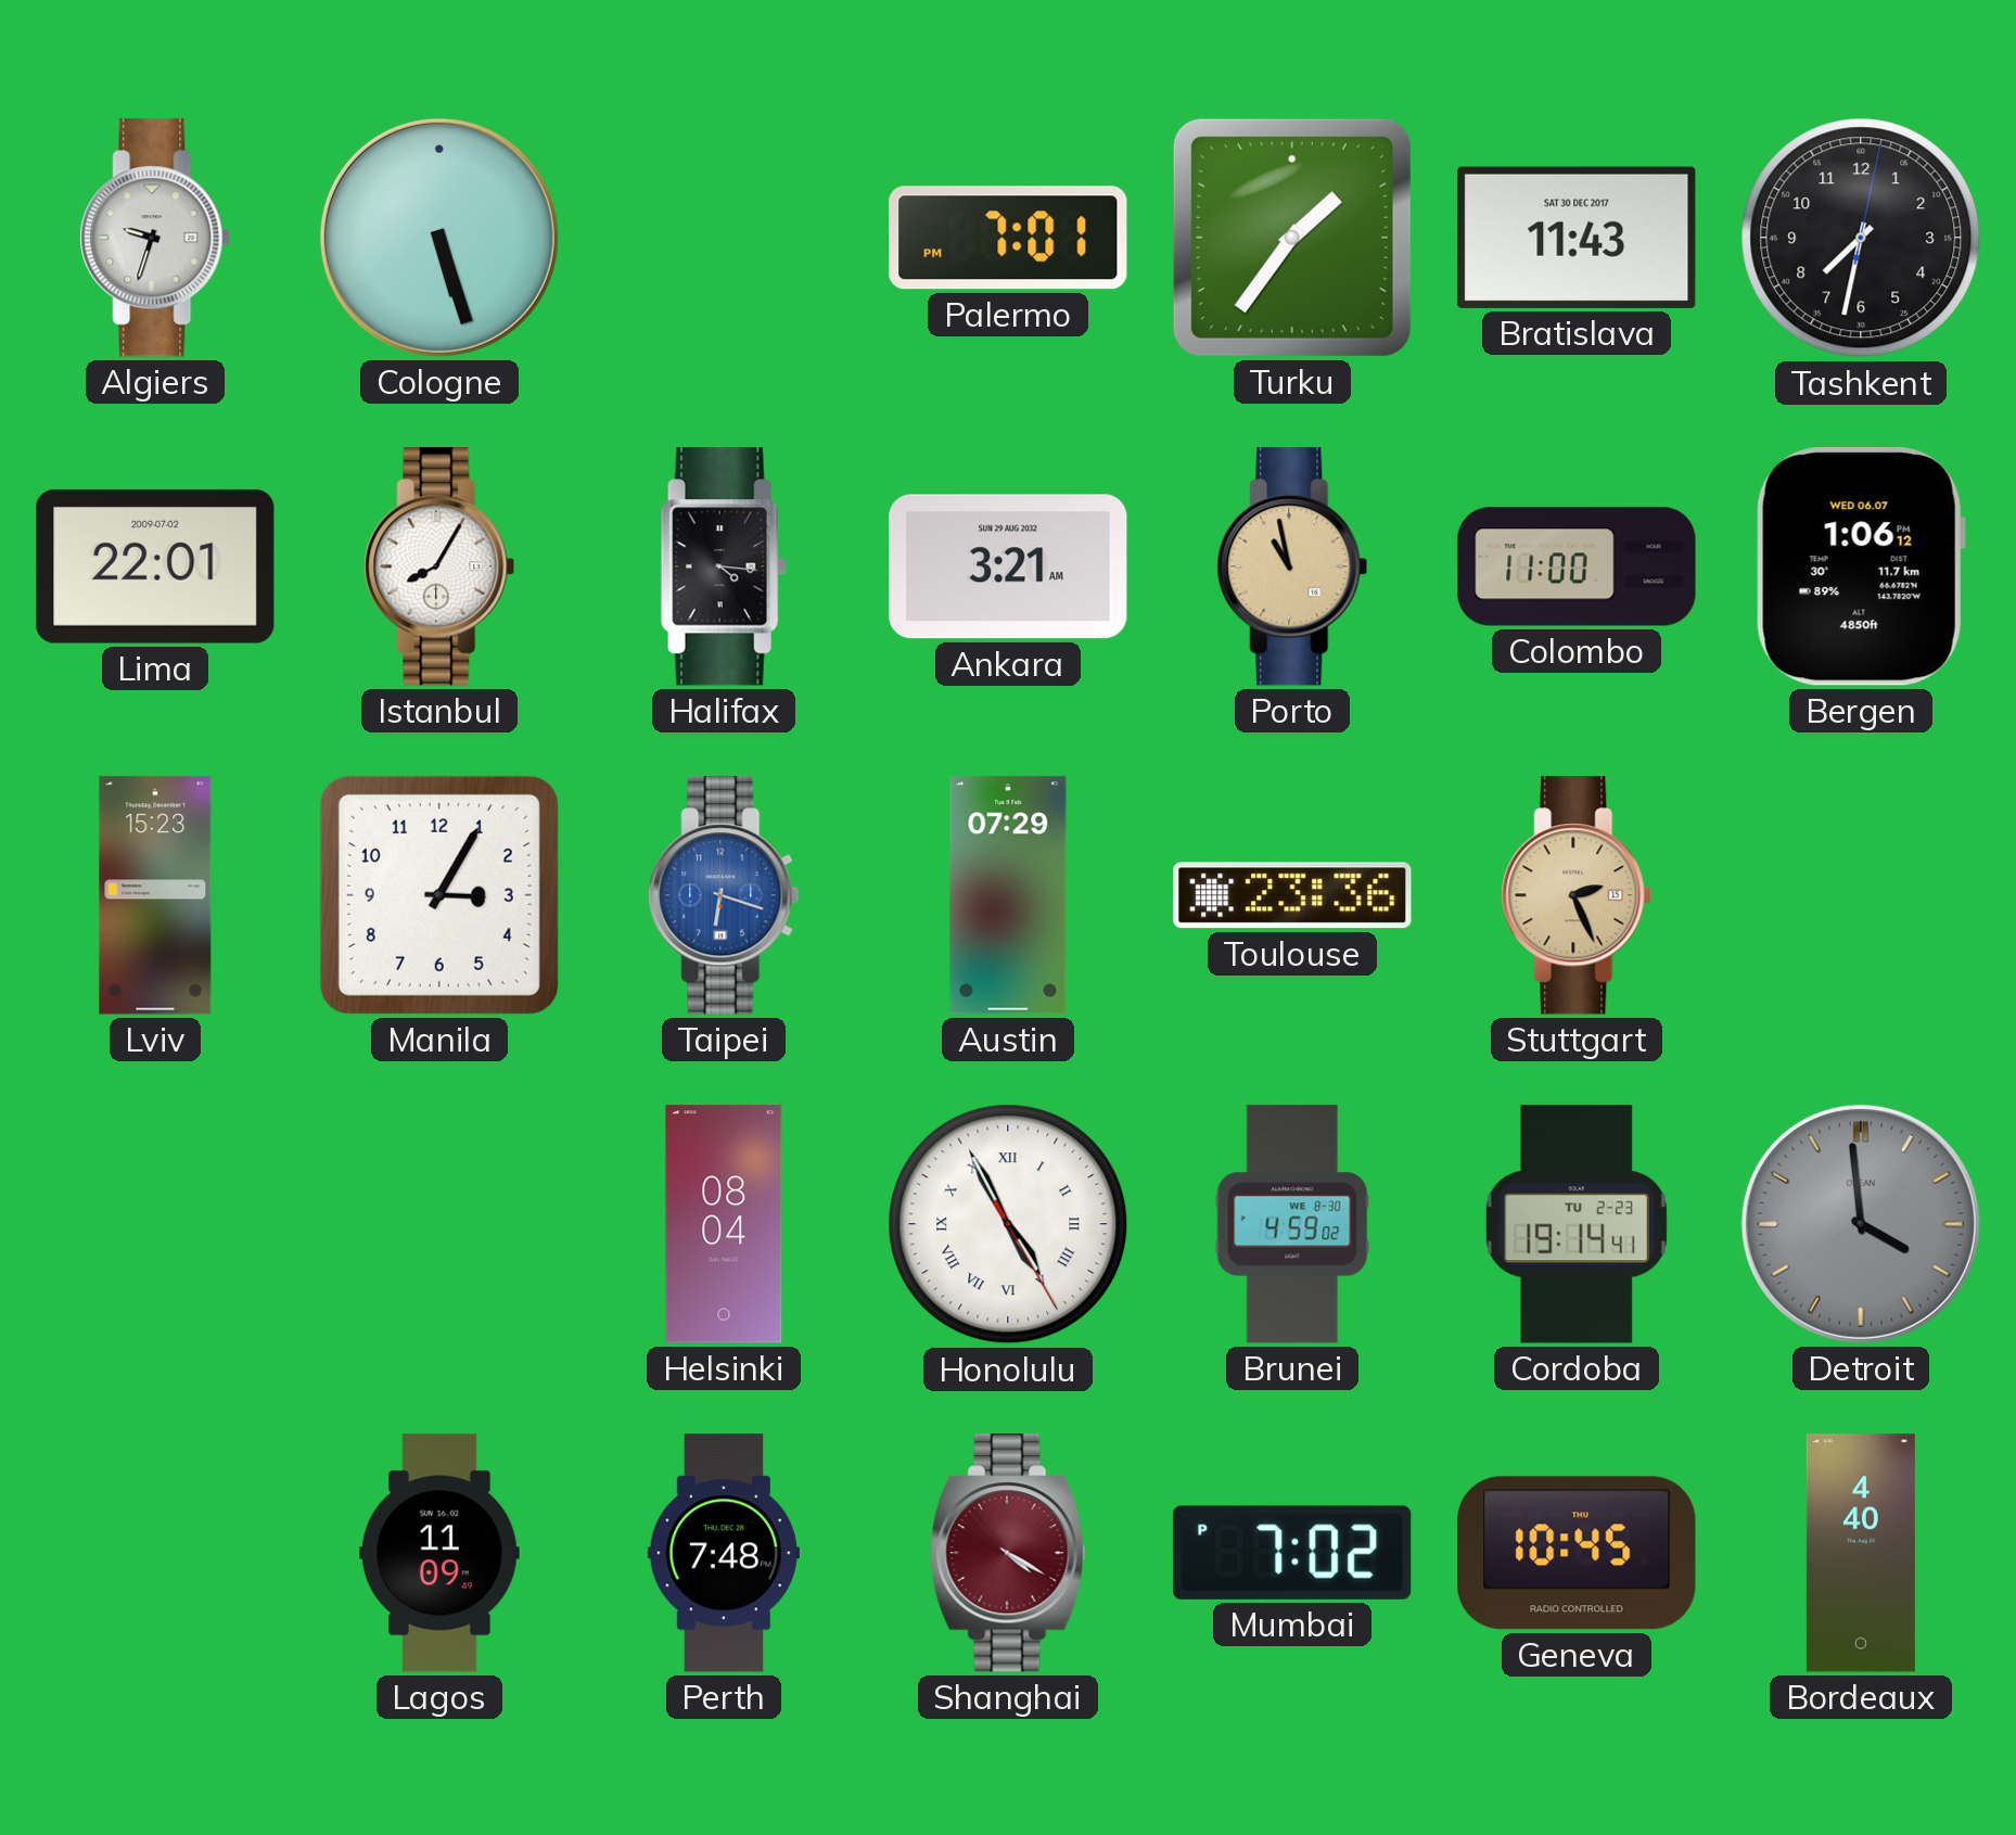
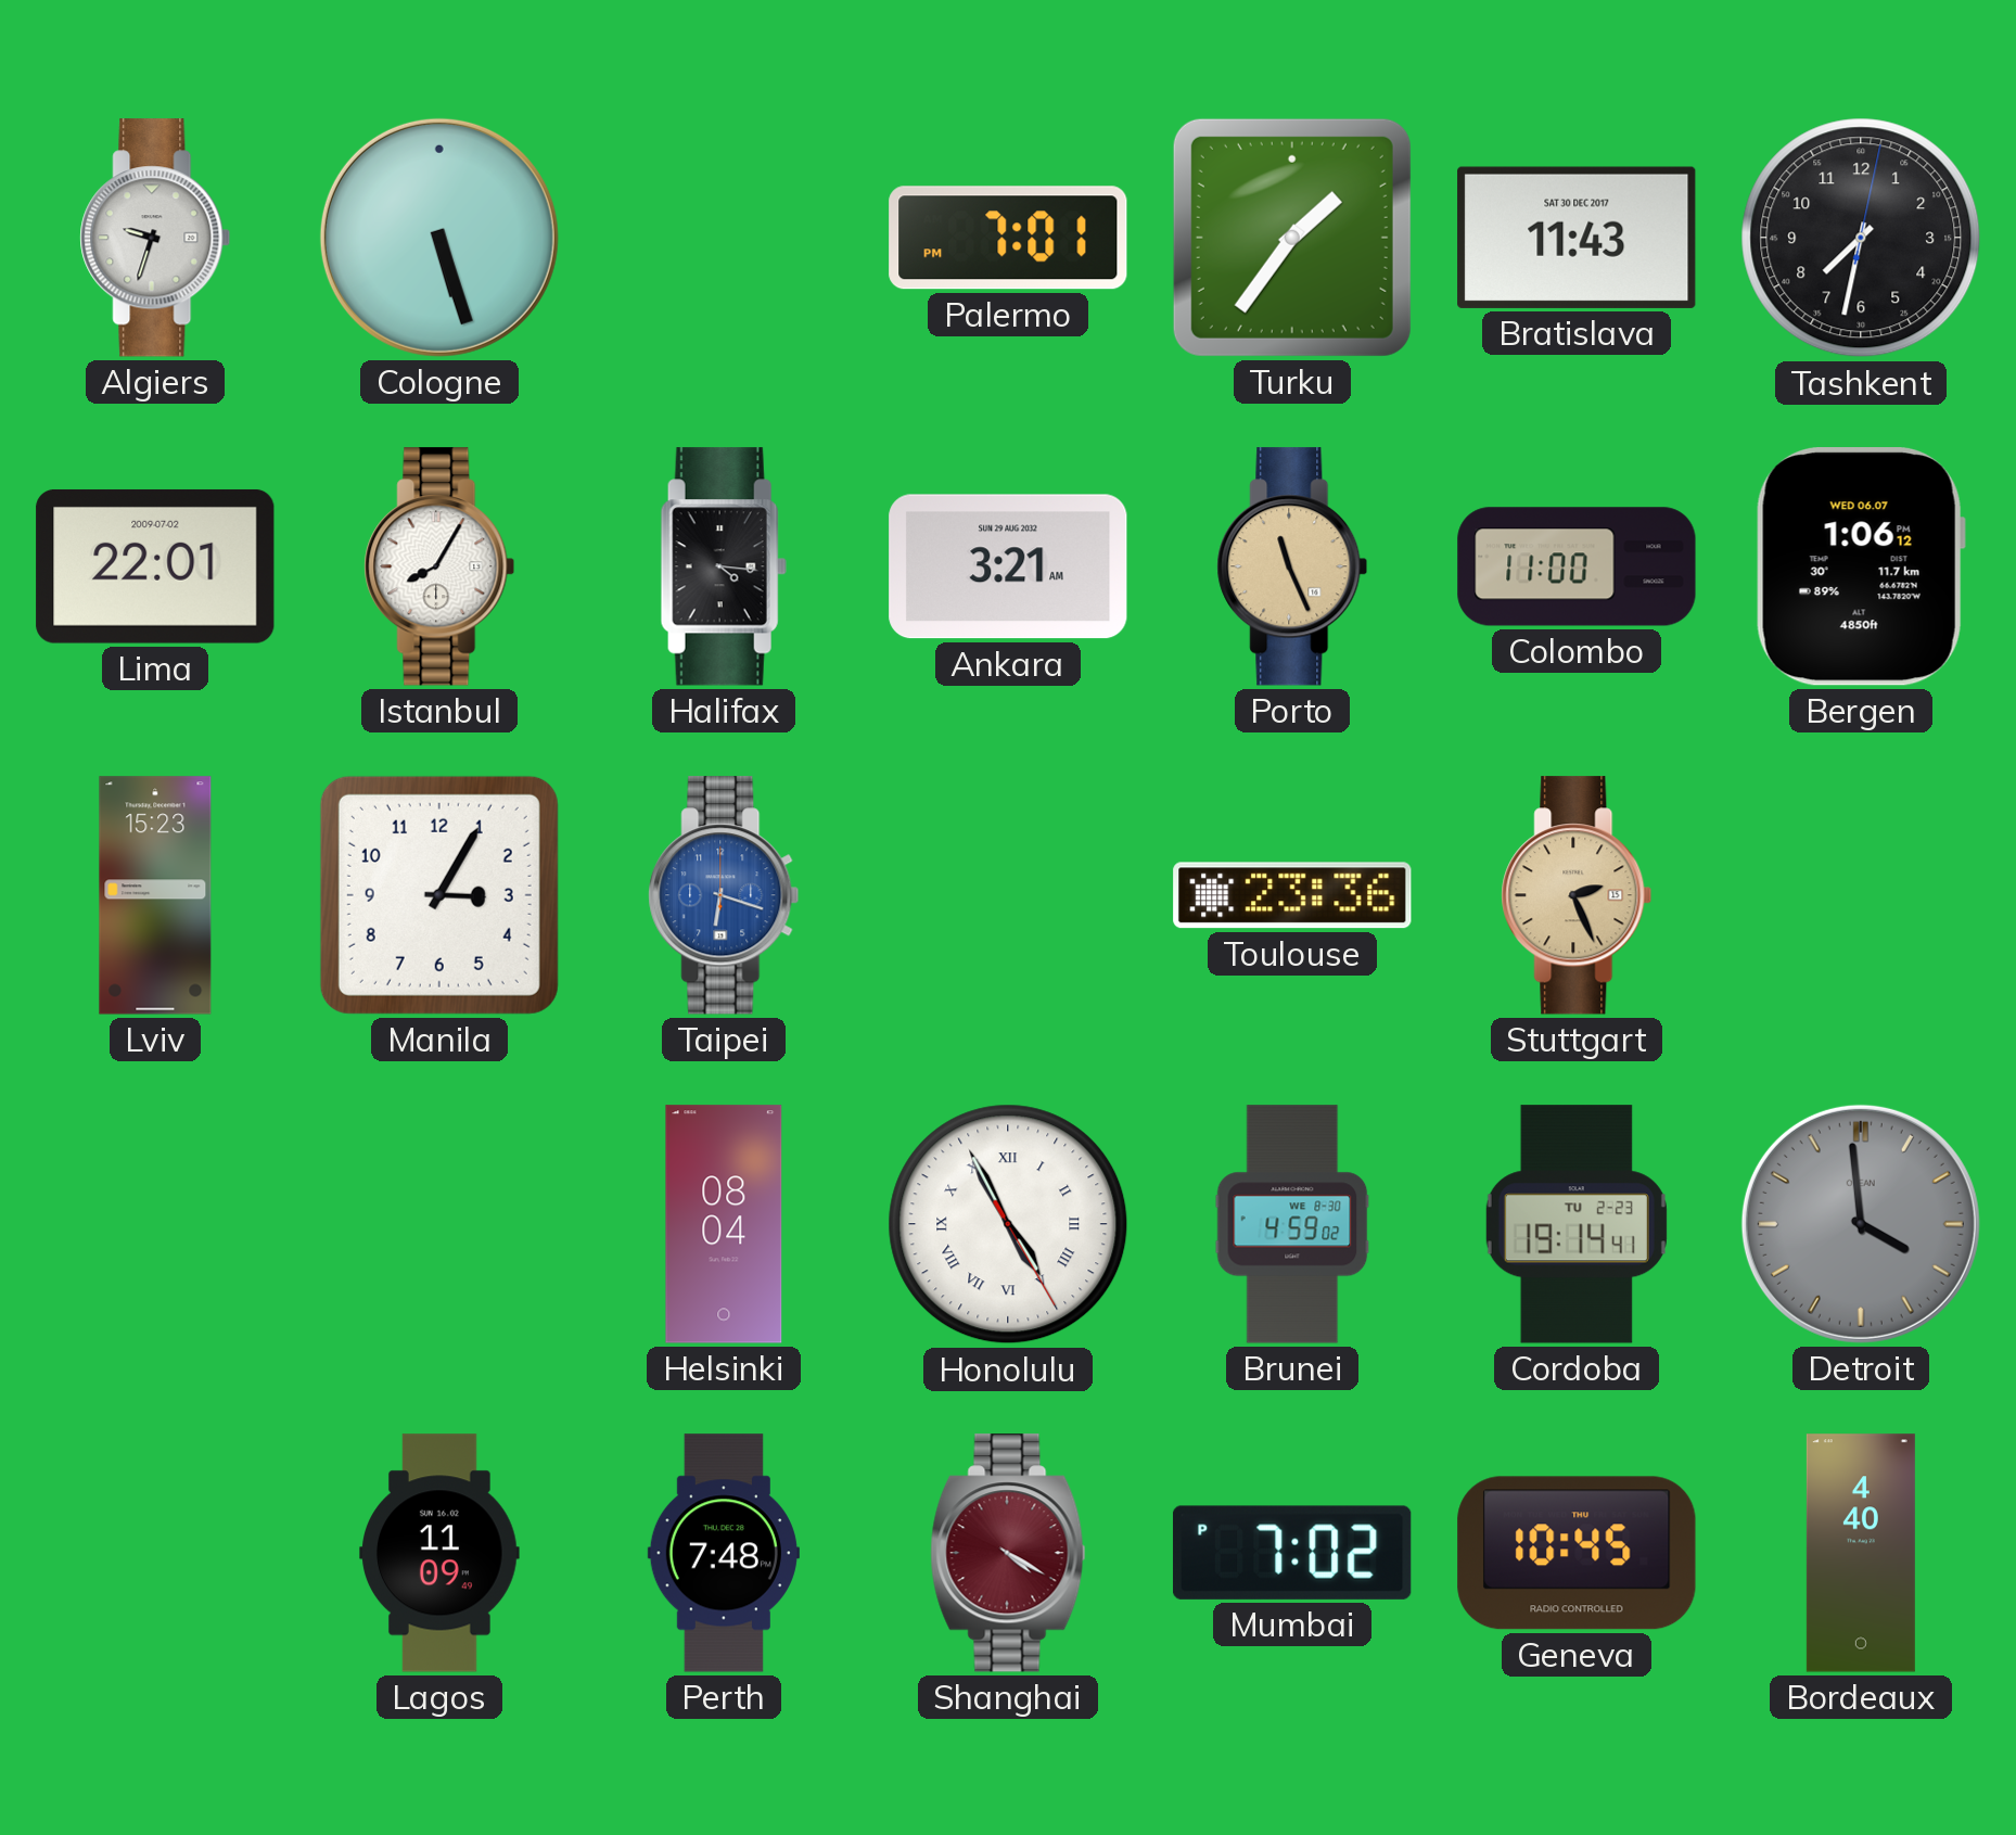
Porto: 10:58 -> 11:26 (1292, 566)
Austin: 07:29 -> none (1008, 895)
